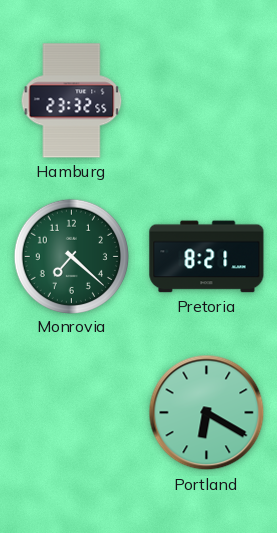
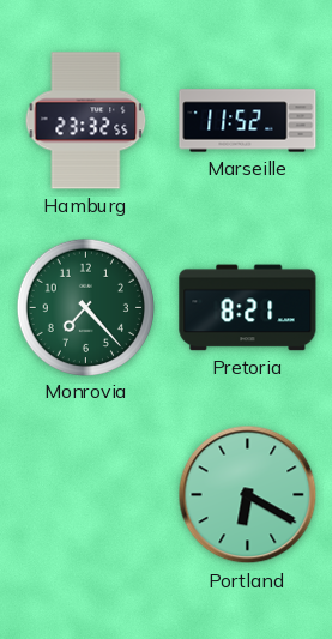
Marseille: none -> 11:52 (248, 121)
Monrovia: 7:22 -> 7:23 (85, 307)
